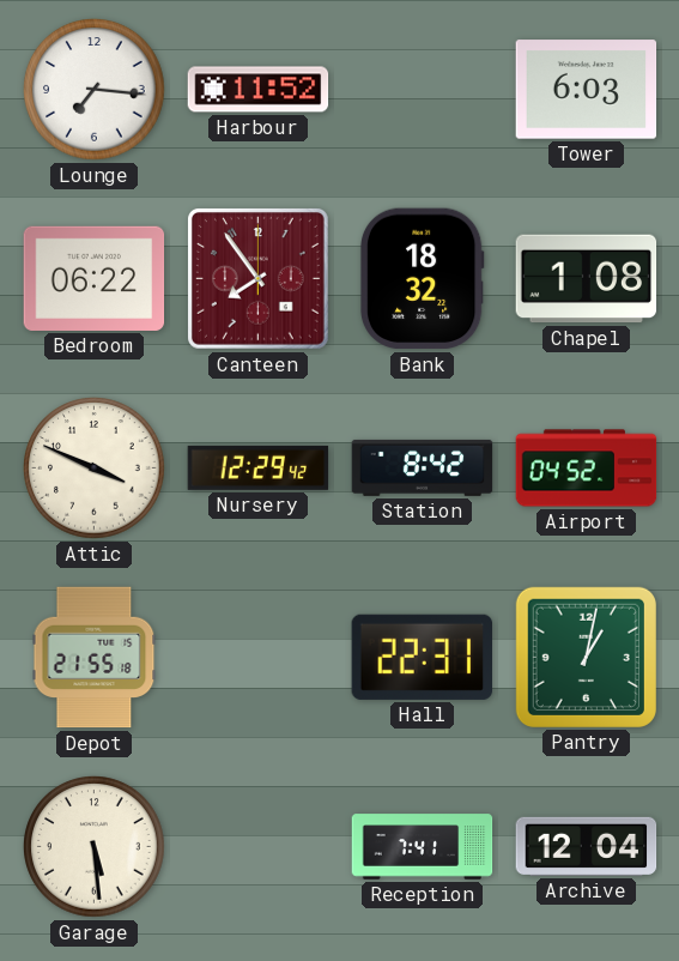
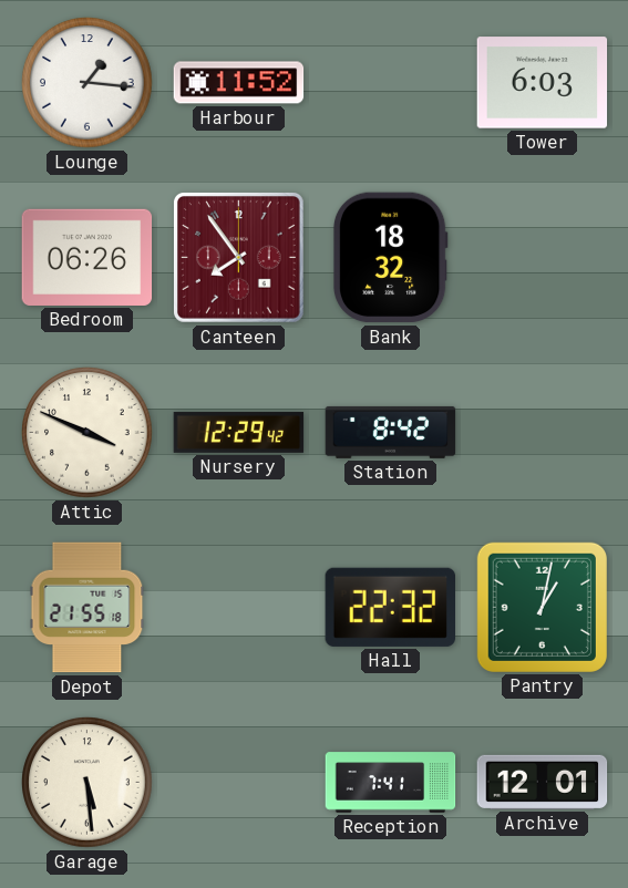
Lounge: 7:16 -> 1:16 (87, 83)
Bedroom: 06:22 -> 06:26 (87, 257)
Chapel: 1:08 -> none (587, 279)
Airport: 04:52 -> none (587, 469)
Hall: 22:31 -> 22:32 (390, 607)
Archive: 12:04 -> 12:01 (543, 782)
